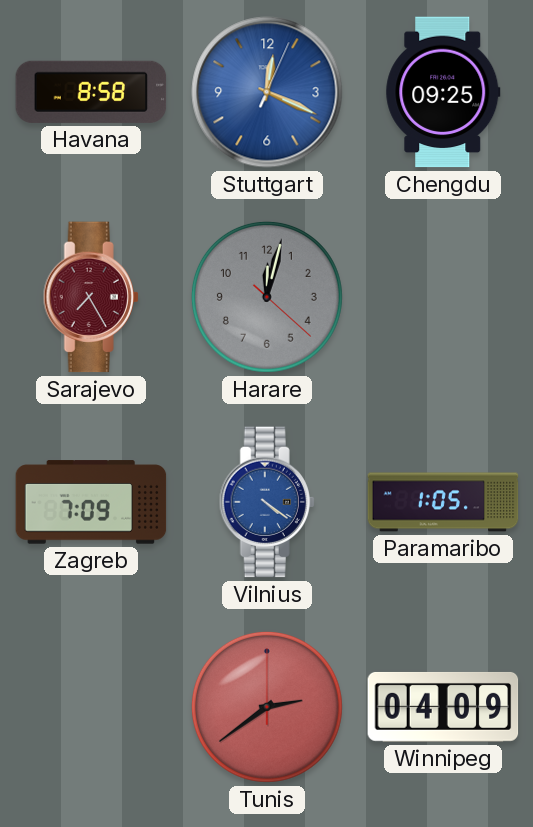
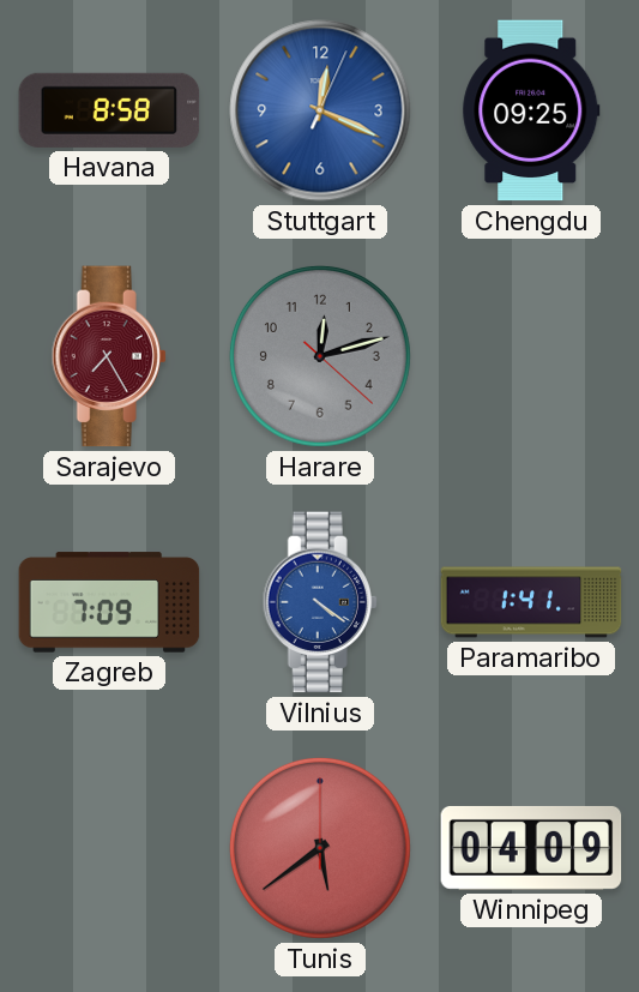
Harare: 12:02 -> 12:12 (320, 356)
Paramaribo: 1:05 -> 1:41 (531, 602)
Tunis: 2:39 -> 5:39 (320, 848)
